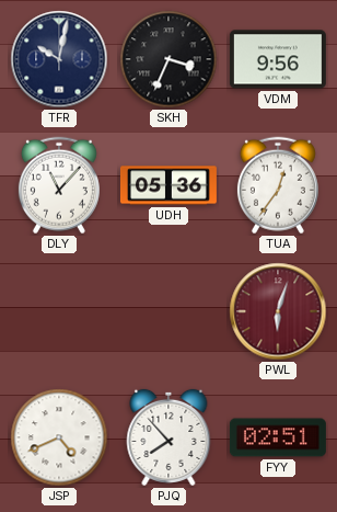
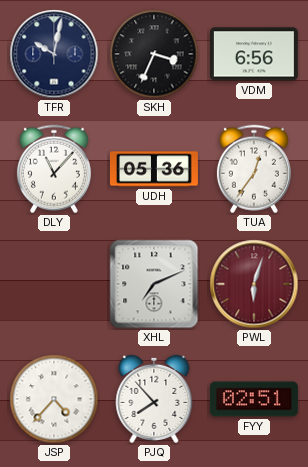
VDM: 9:56 -> 6:56 (254, 54)
XHL: none -> 7:11 (154, 284)
JSP: 4:41 -> 4:37 (54, 399)
